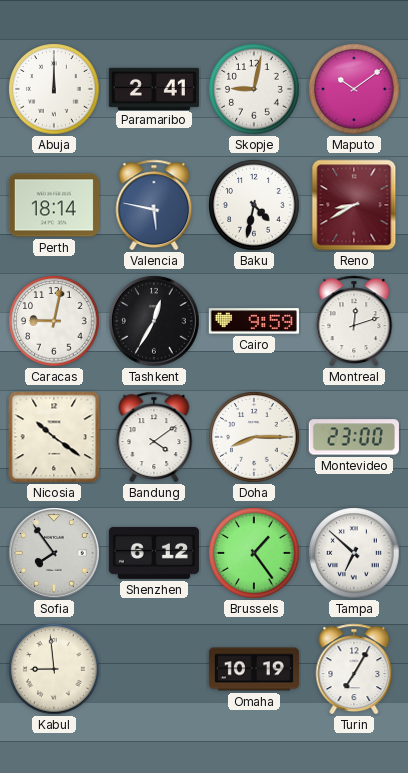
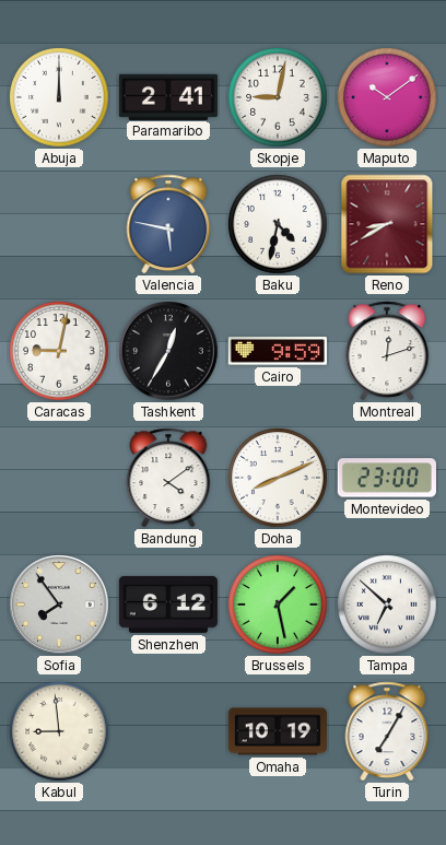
Perth: 18:14 -> none (54, 205)
Nicosia: 10:21 -> none (54, 437)
Doha: 8:15 -> 8:11 (278, 478)
Brussels: 1:24 -> 1:28 (278, 605)
